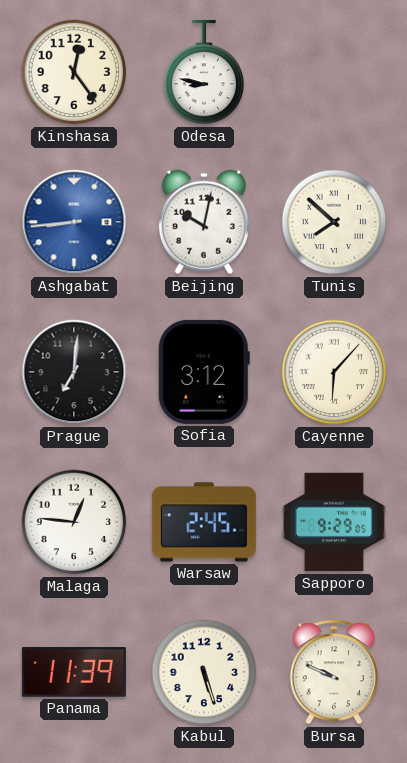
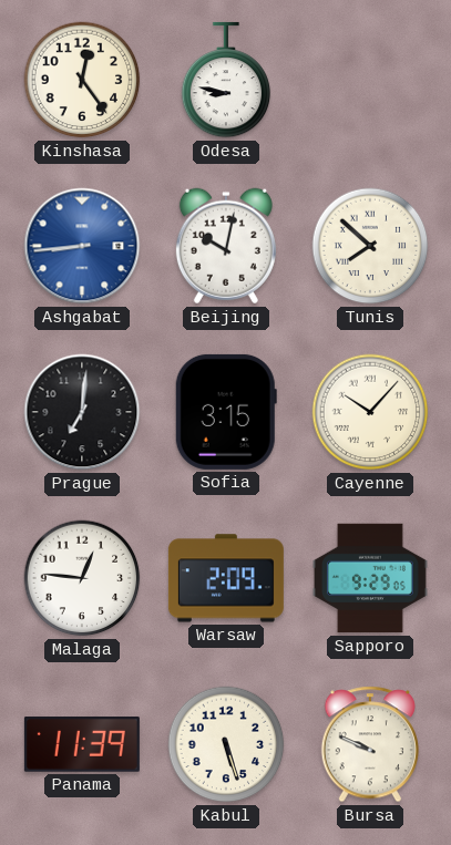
Sofia: 3:12 -> 3:15 (226, 412)
Cayenne: 6:07 -> 10:07 (370, 412)
Warsaw: 2:45 -> 2:09 (226, 578)
